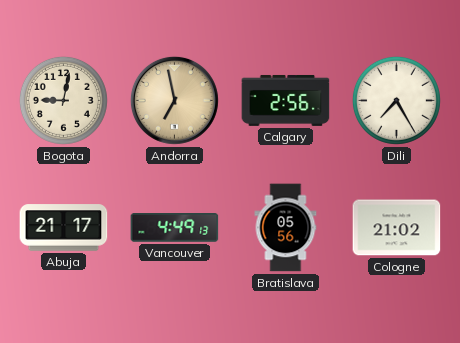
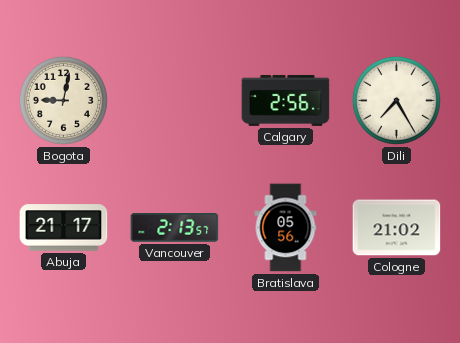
Andorra: 6:58 -> none (174, 100)
Vancouver: 4:49 -> 2:13 (175, 228)
